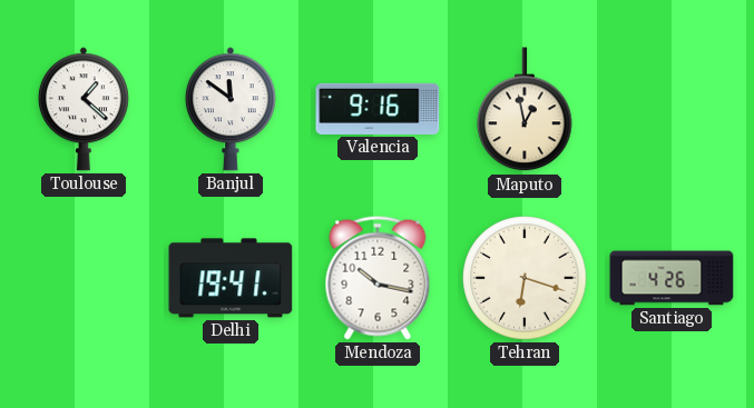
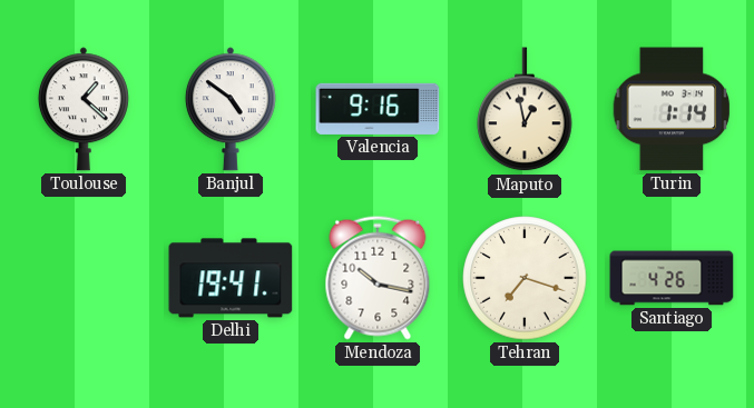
Banjul: 11:51 -> 4:51 (231, 109)
Turin: none -> 1:14 (672, 109)
Tehran: 6:18 -> 7:18 (525, 278)
